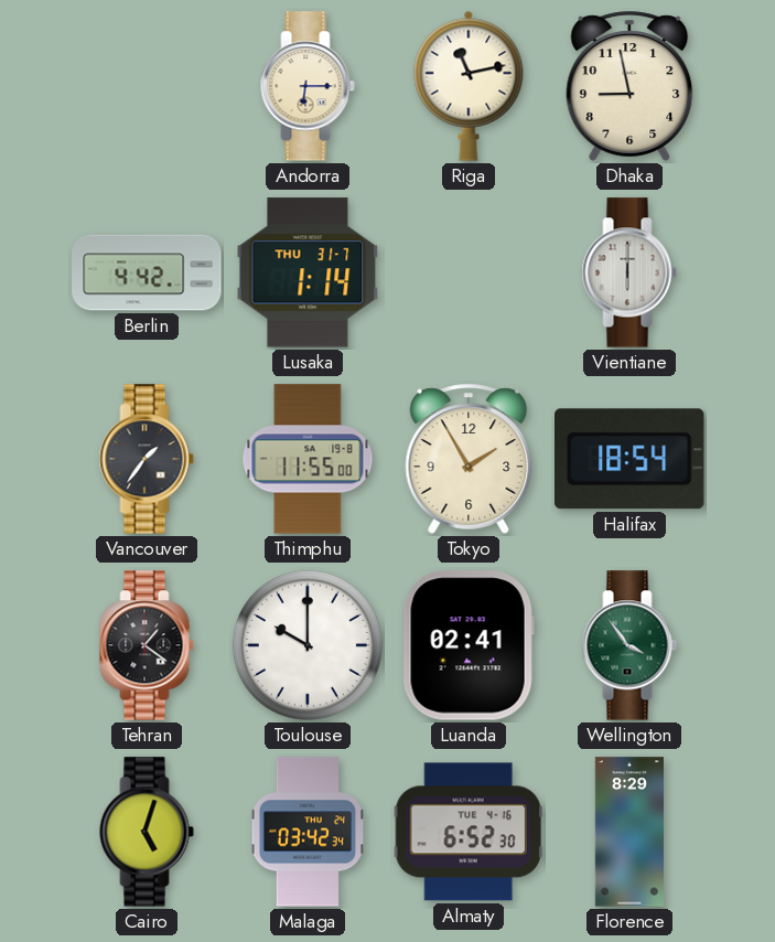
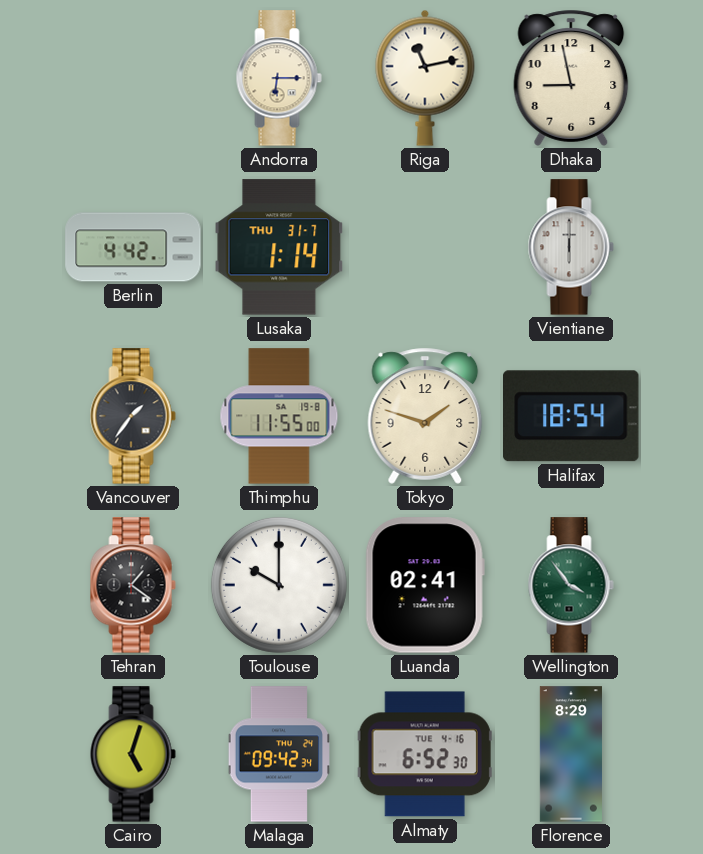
Tokyo: 1:55 -> 1:48 (425, 416)
Malaga: 03:42 -> 09:42 (279, 754)
